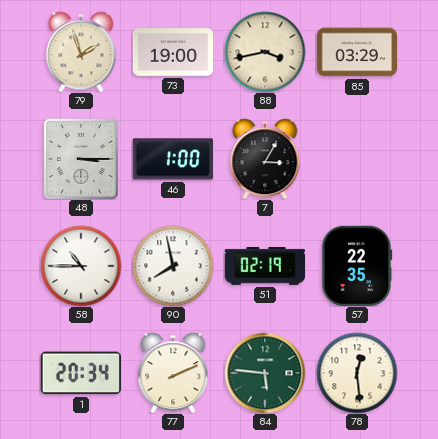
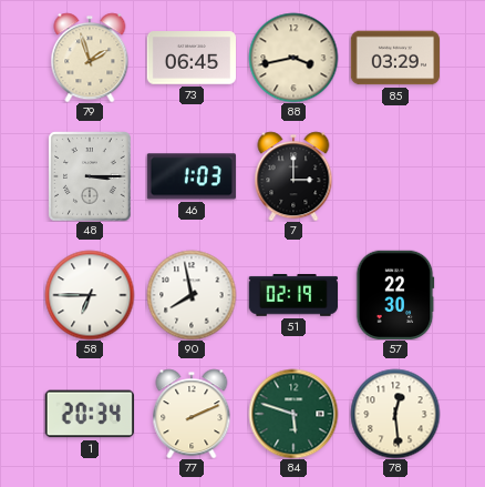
73: 19:00 -> 06:45 (192, 58)
46: 1:00 -> 1:03 (190, 176)
7: 3:05 -> 3:00 (293, 176)
58: 10:45 -> 6:45 (90, 295)
57: 22:35 -> 22:30 (395, 294)
84: 5:46 -> 5:48 (293, 414)
